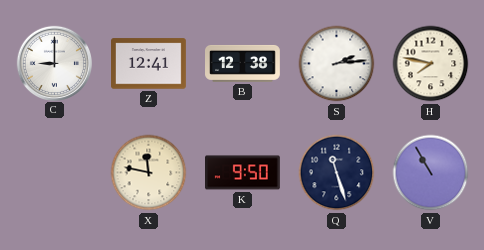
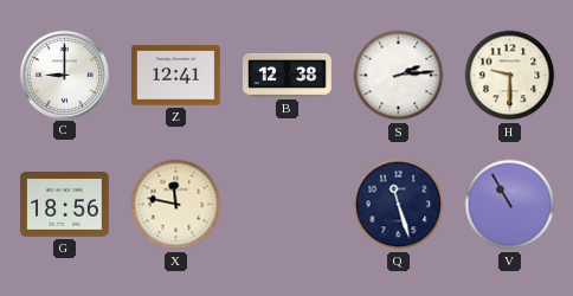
H: 7:47 -> 9:30 (510, 76)
G: none -> 18:56 (65, 205)
K: 9:50 -> none (243, 173)
